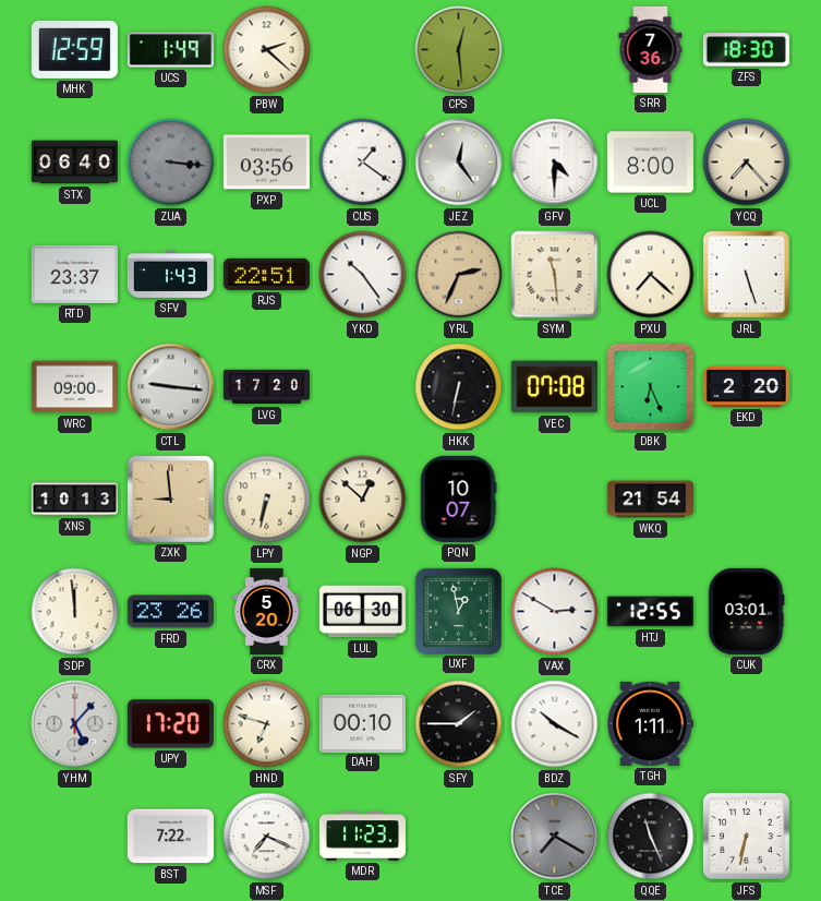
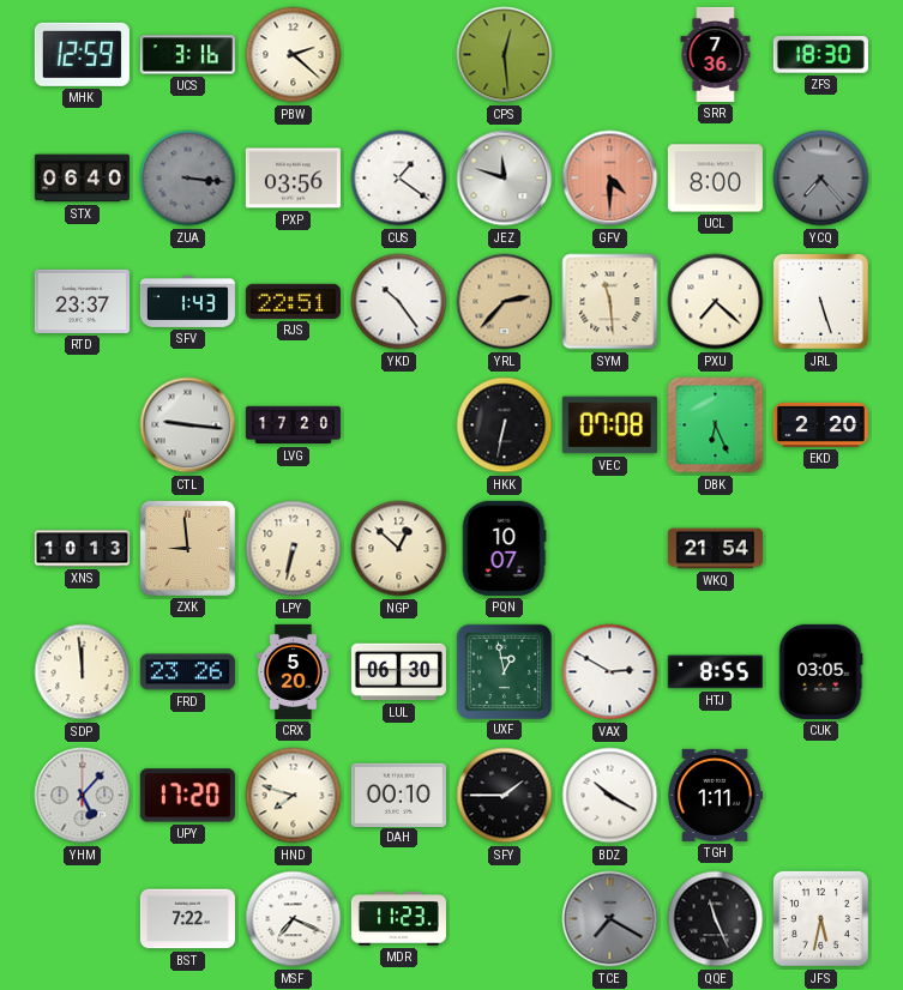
UCS: 1:49 -> 3:16 (187, 55)
JEZ: 12:24 -> 11:48 (505, 179)
GFV dial: white -> salmon (610, 179)
YCQ dial: cream -> grey (821, 179)
YRL: 2:34 -> 2:37 (505, 302)
WRC: 09:00 -> none (74, 387)
HTJ: 12:55 -> 8:55 (715, 672)
CUK: 03:01 -> 03:05 (821, 671)
HND: 6:48 -> 7:48 (294, 796)
JFS: 6:32 -> 5:32 (820, 918)
